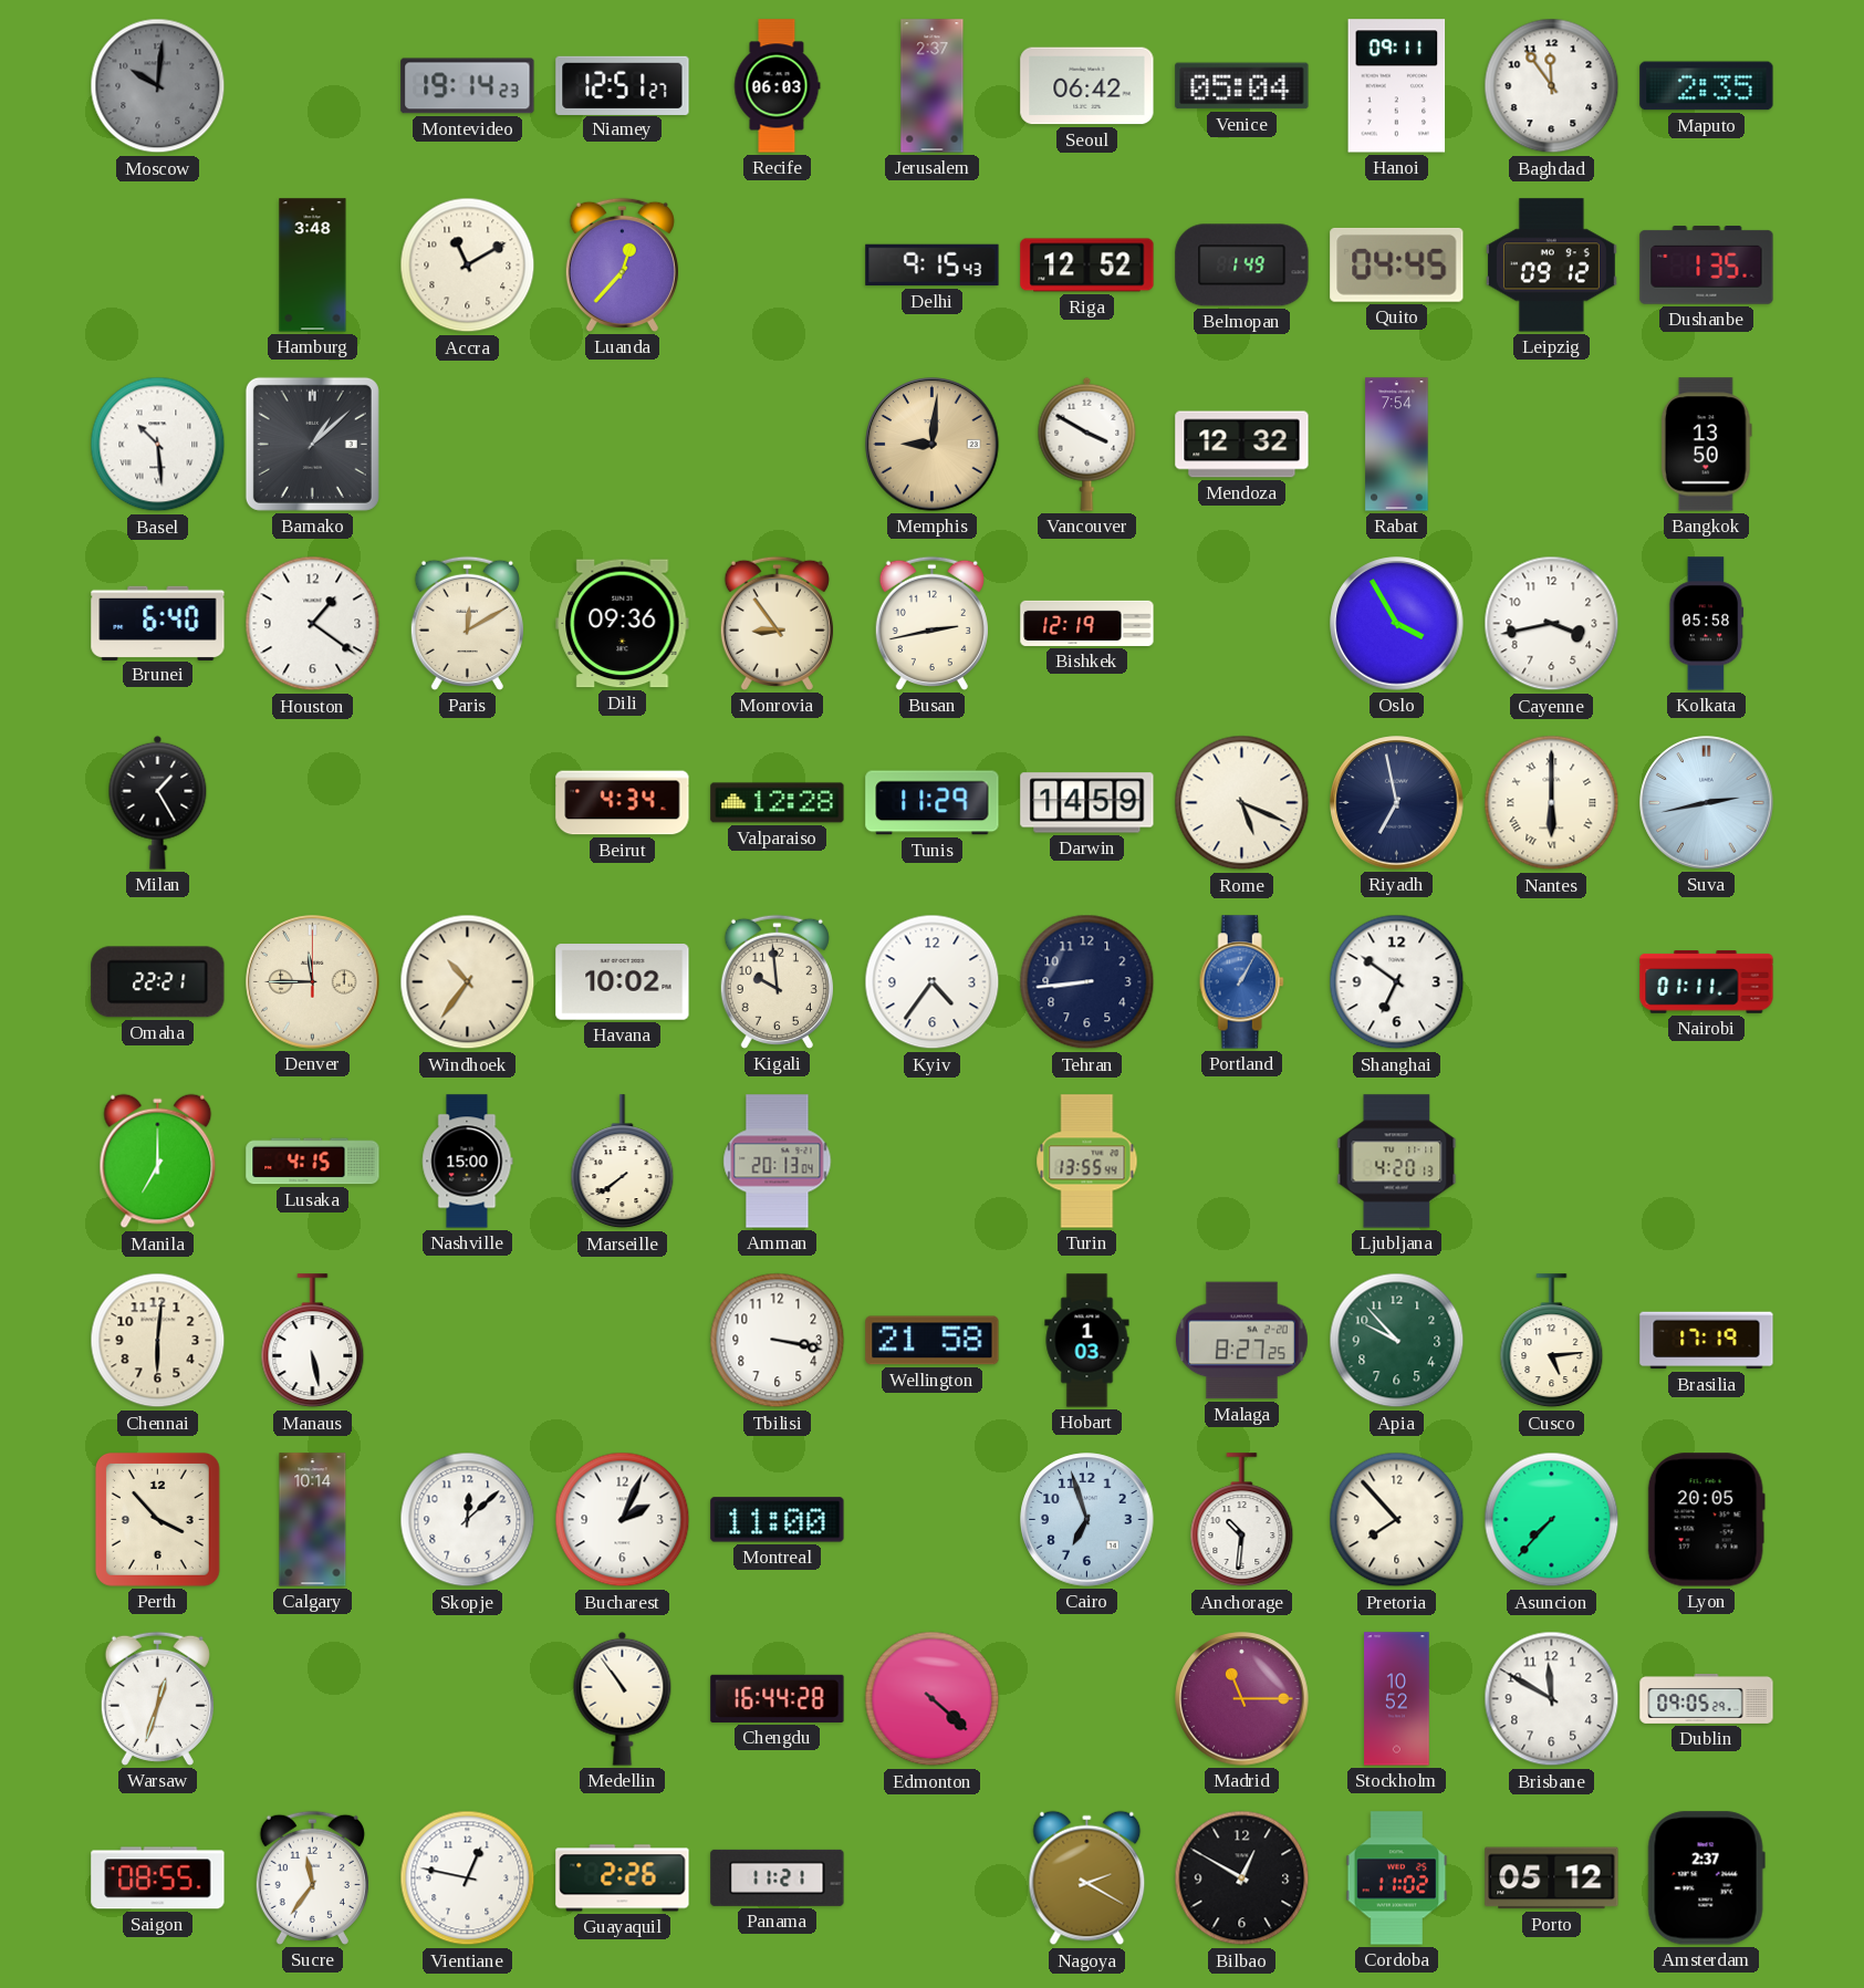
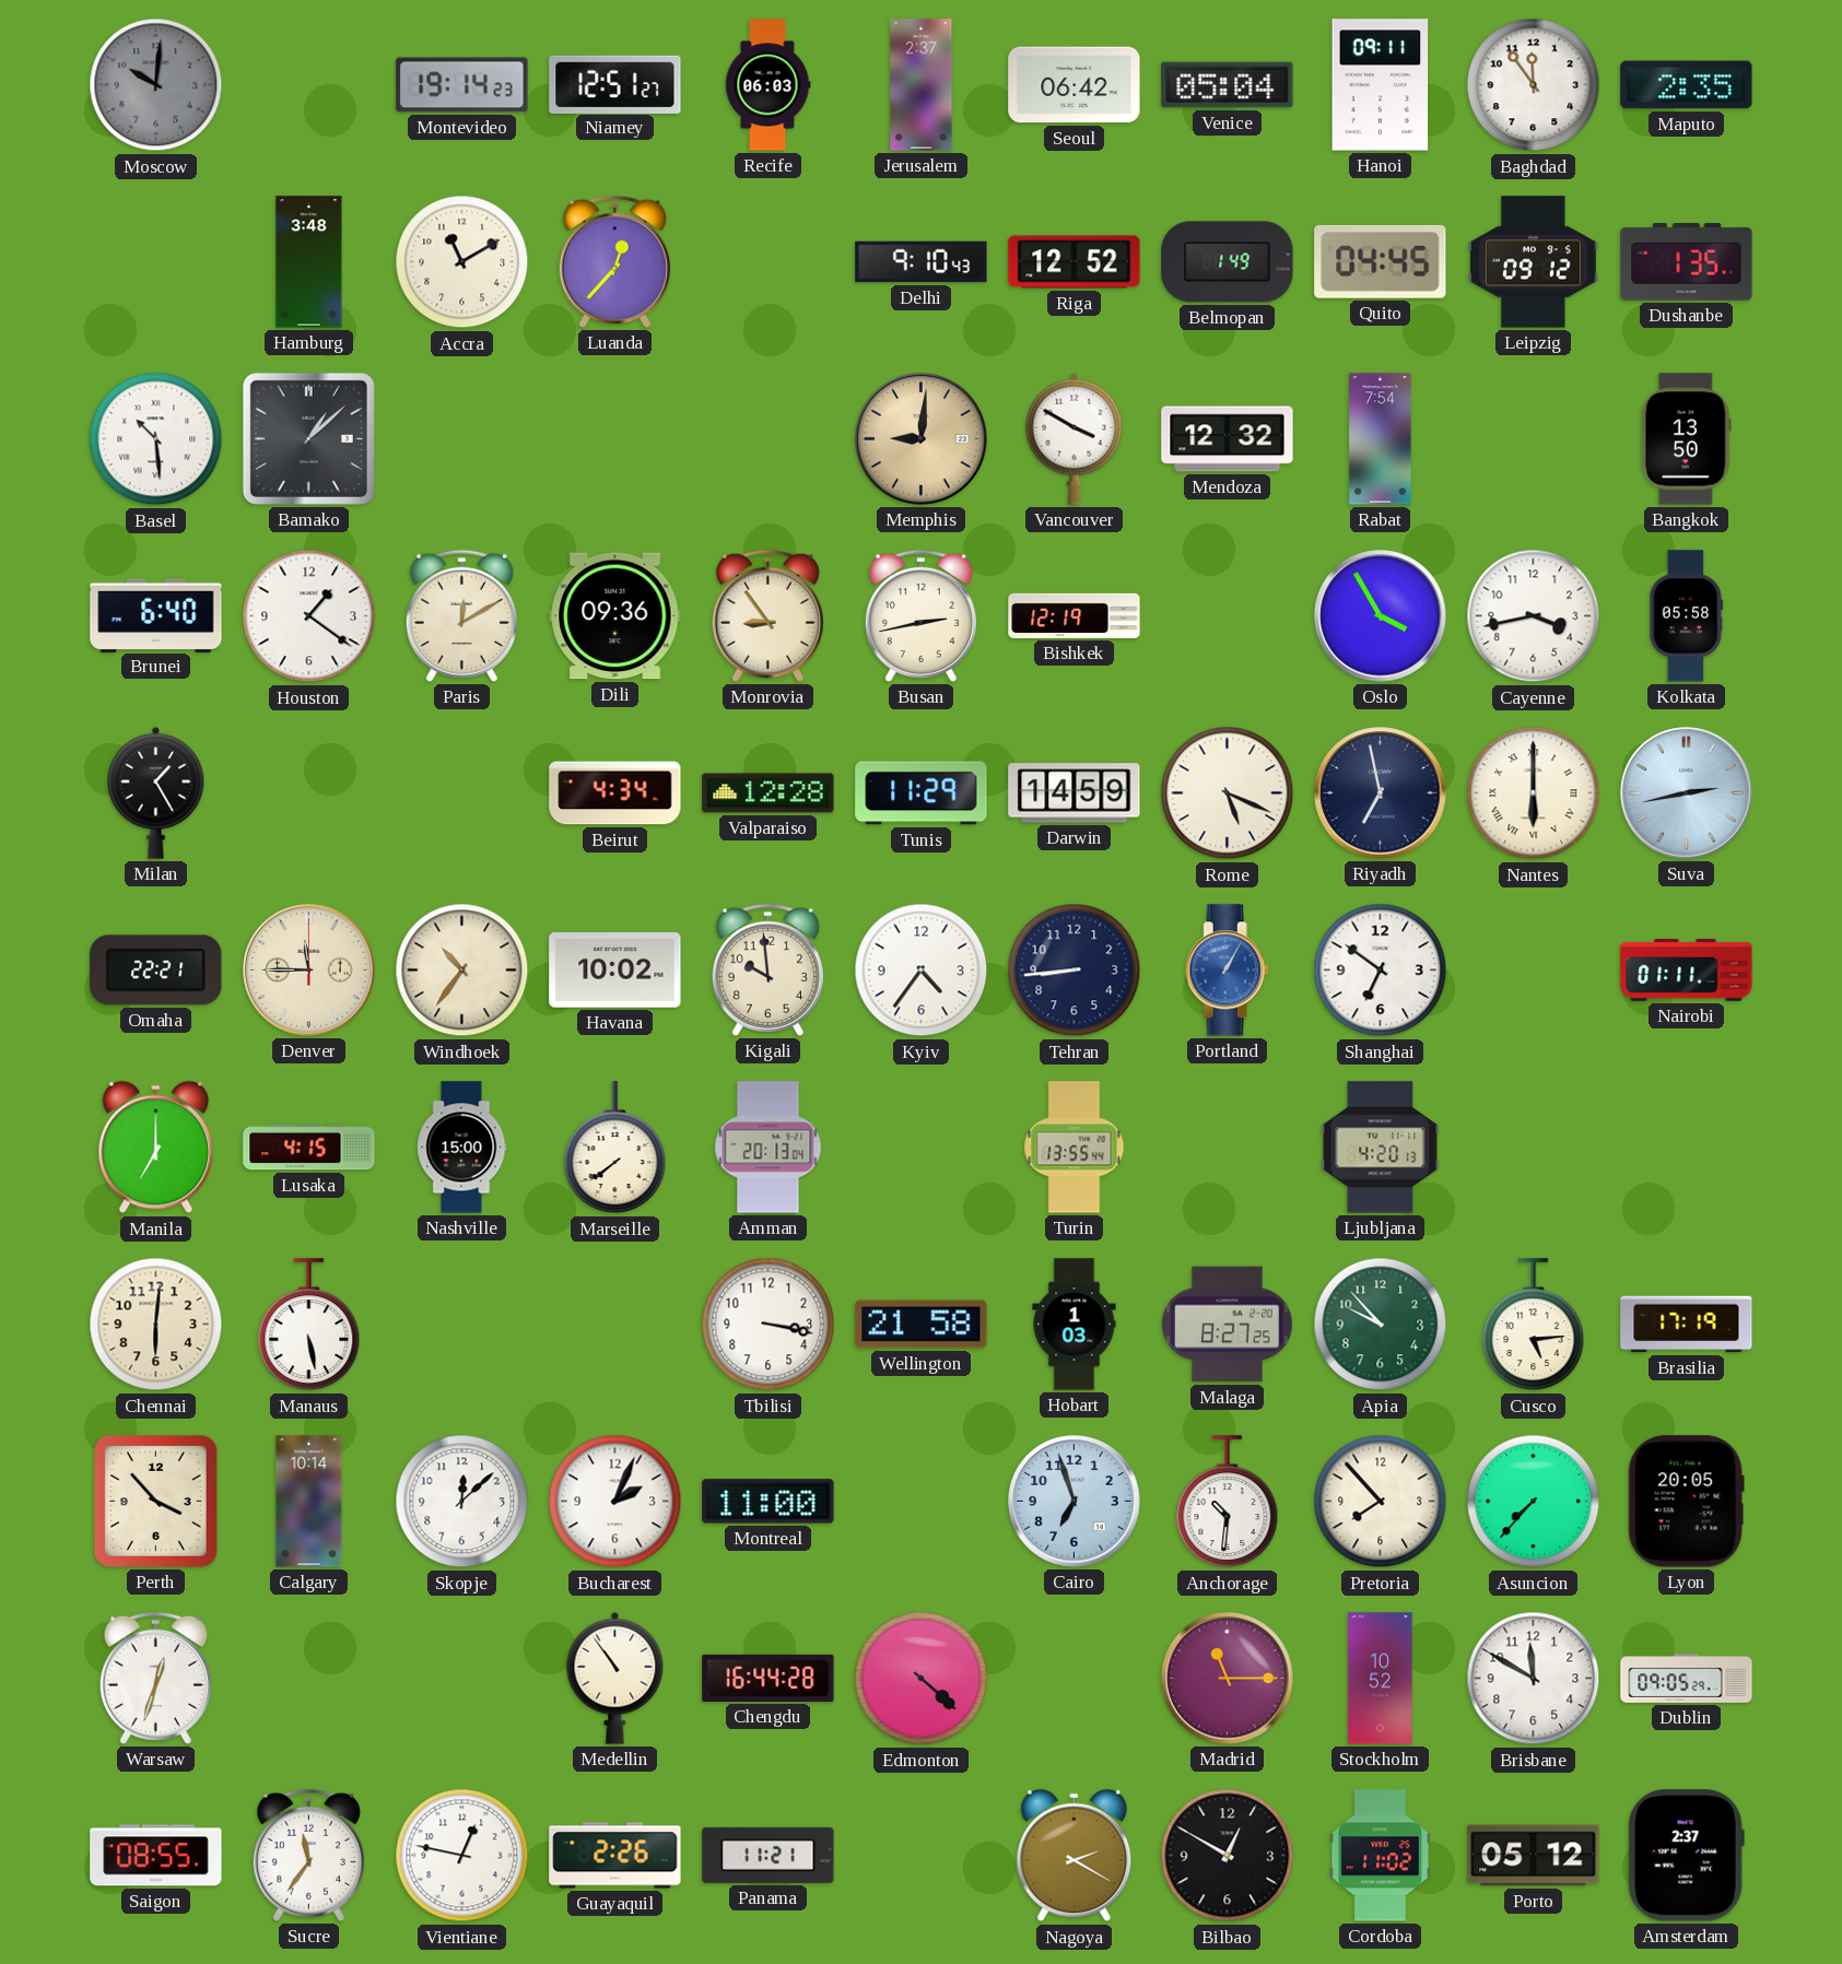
Delhi: 9:15 -> 9:10 (922, 262)
